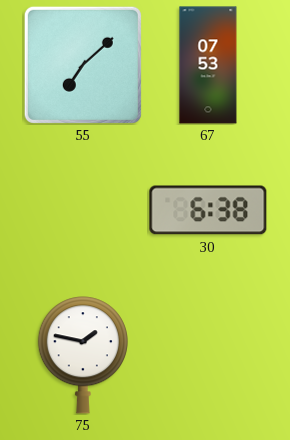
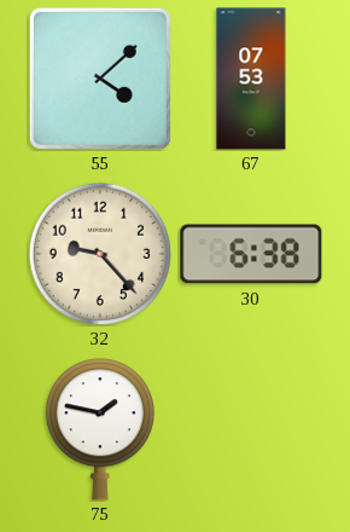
55: 7:08 -> 4:08 (100, 79)
32: none -> 9:23 (99, 253)
